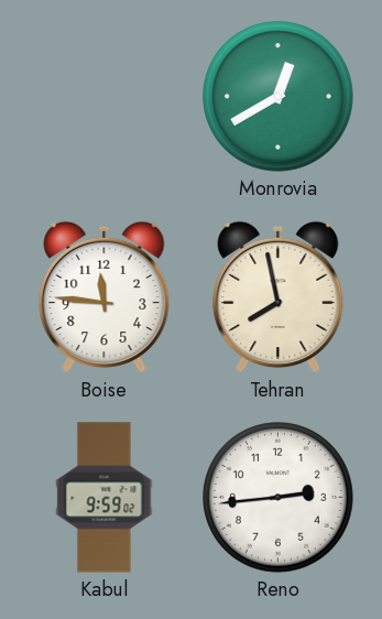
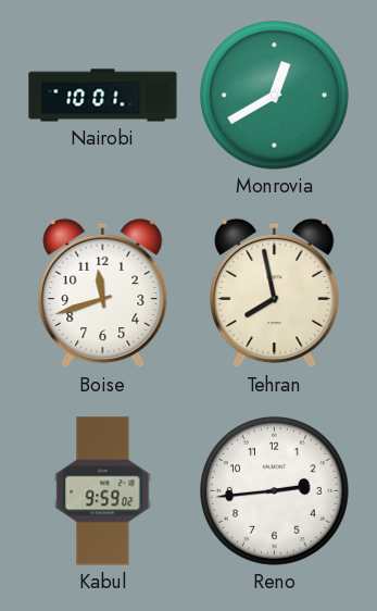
Nairobi: none -> 10:01 (103, 96)
Boise: 11:46 -> 11:42 (103, 294)
